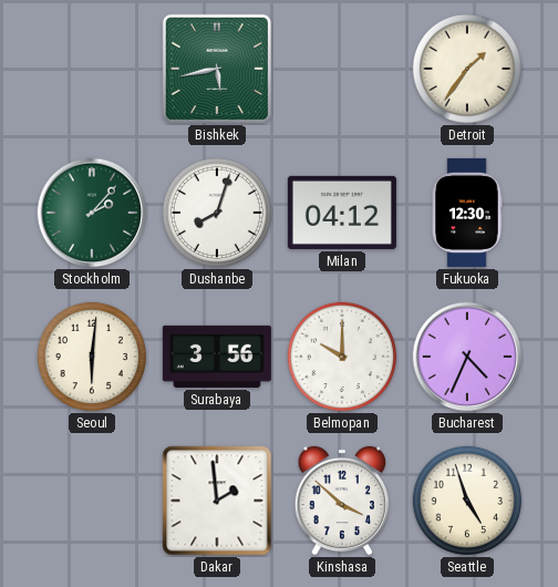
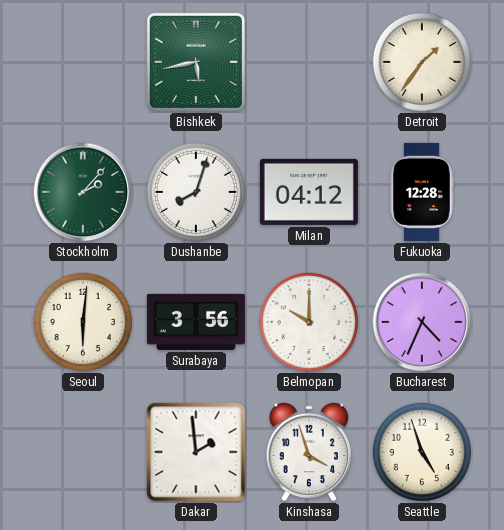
Fukuoka: 12:30 -> 12:28 (422, 192)
Kinshasa: 3:52 -> 3:57 (308, 452)
